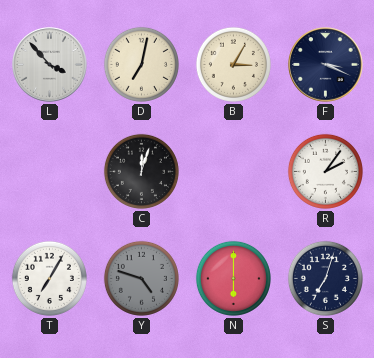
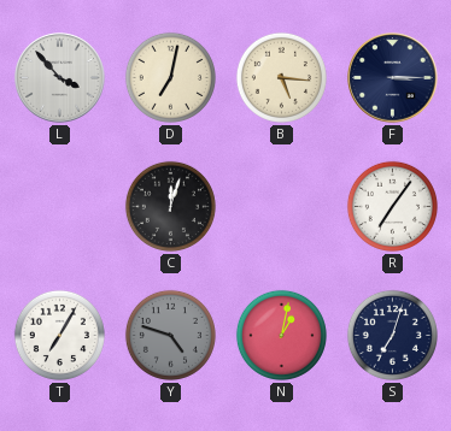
B: 3:05 -> 5:16 (281, 77)
F: 3:19 -> 3:15 (393, 78)
R: 2:06 -> 7:06 (392, 206)
N: 6:00 -> 1:02 (281, 335)
